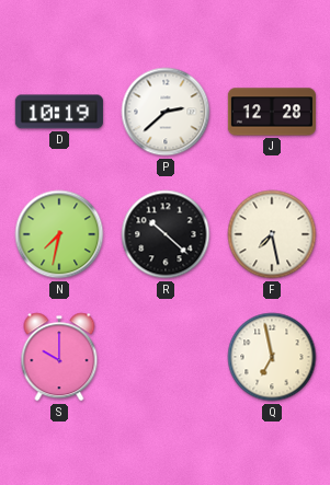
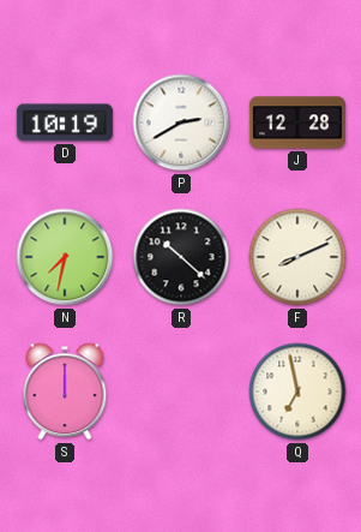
P: 2:38 -> 2:40 (181, 122)
F: 7:28 -> 8:11 (297, 257)
S: 10:00 -> 12:00 (65, 391)
